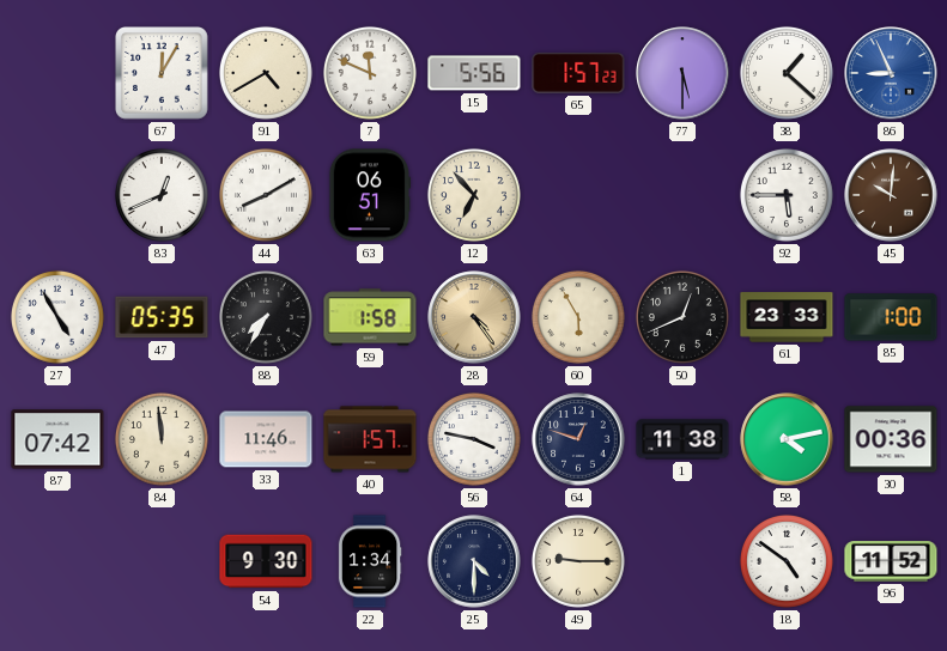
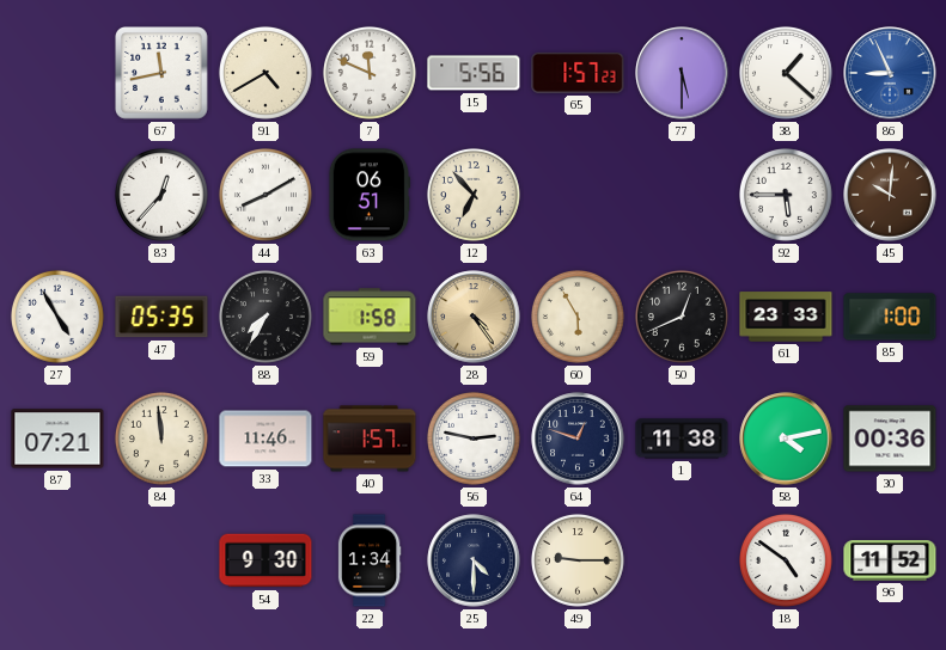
67: 12:05 -> 11:43 (163, 74)
83: 12:41 -> 12:37 (161, 195)
87: 07:42 -> 07:21 (57, 439)
56: 3:47 -> 2:47 (474, 439)
